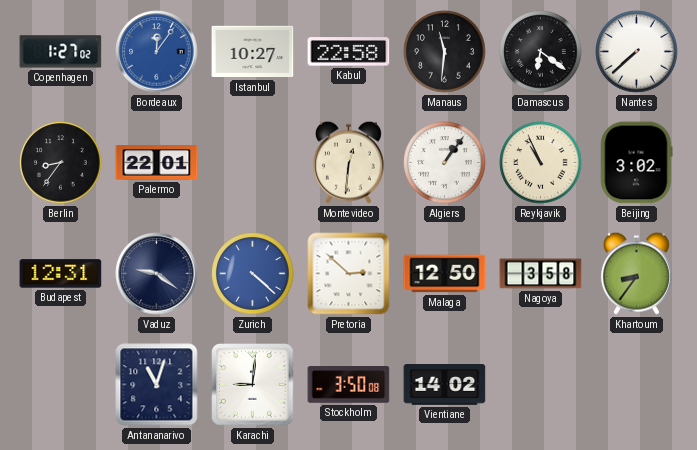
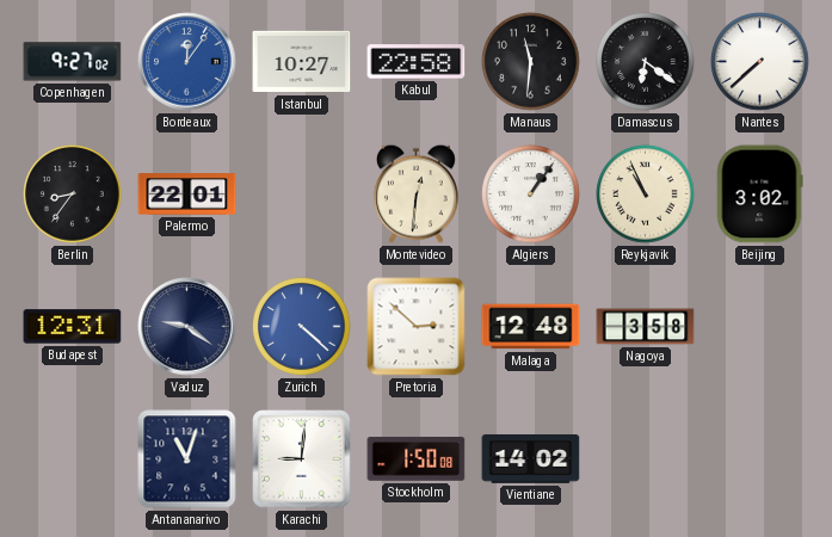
Copenhagen: 1:27 -> 9:27 (73, 62)
Malaga: 12:50 -> 12:48 (531, 327)
Khartoum: 8:36 -> none (636, 273)
Stockholm: 3:50 -> 1:50 (417, 459)
